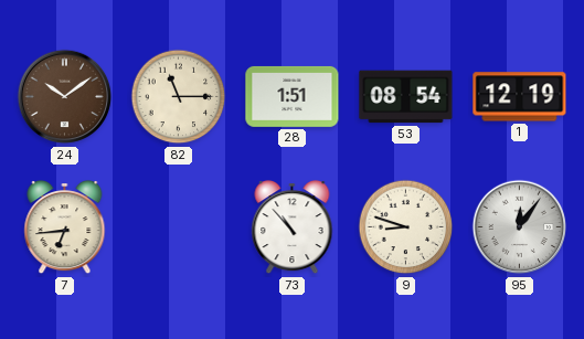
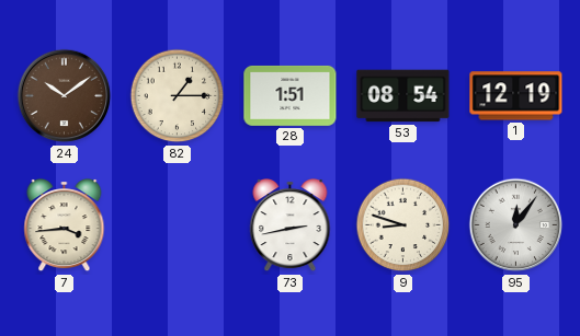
82: 11:15 -> 1:15 (178, 96)
7: 6:44 -> 3:44 (65, 227)
73: 10:53 -> 2:43 (291, 227)
